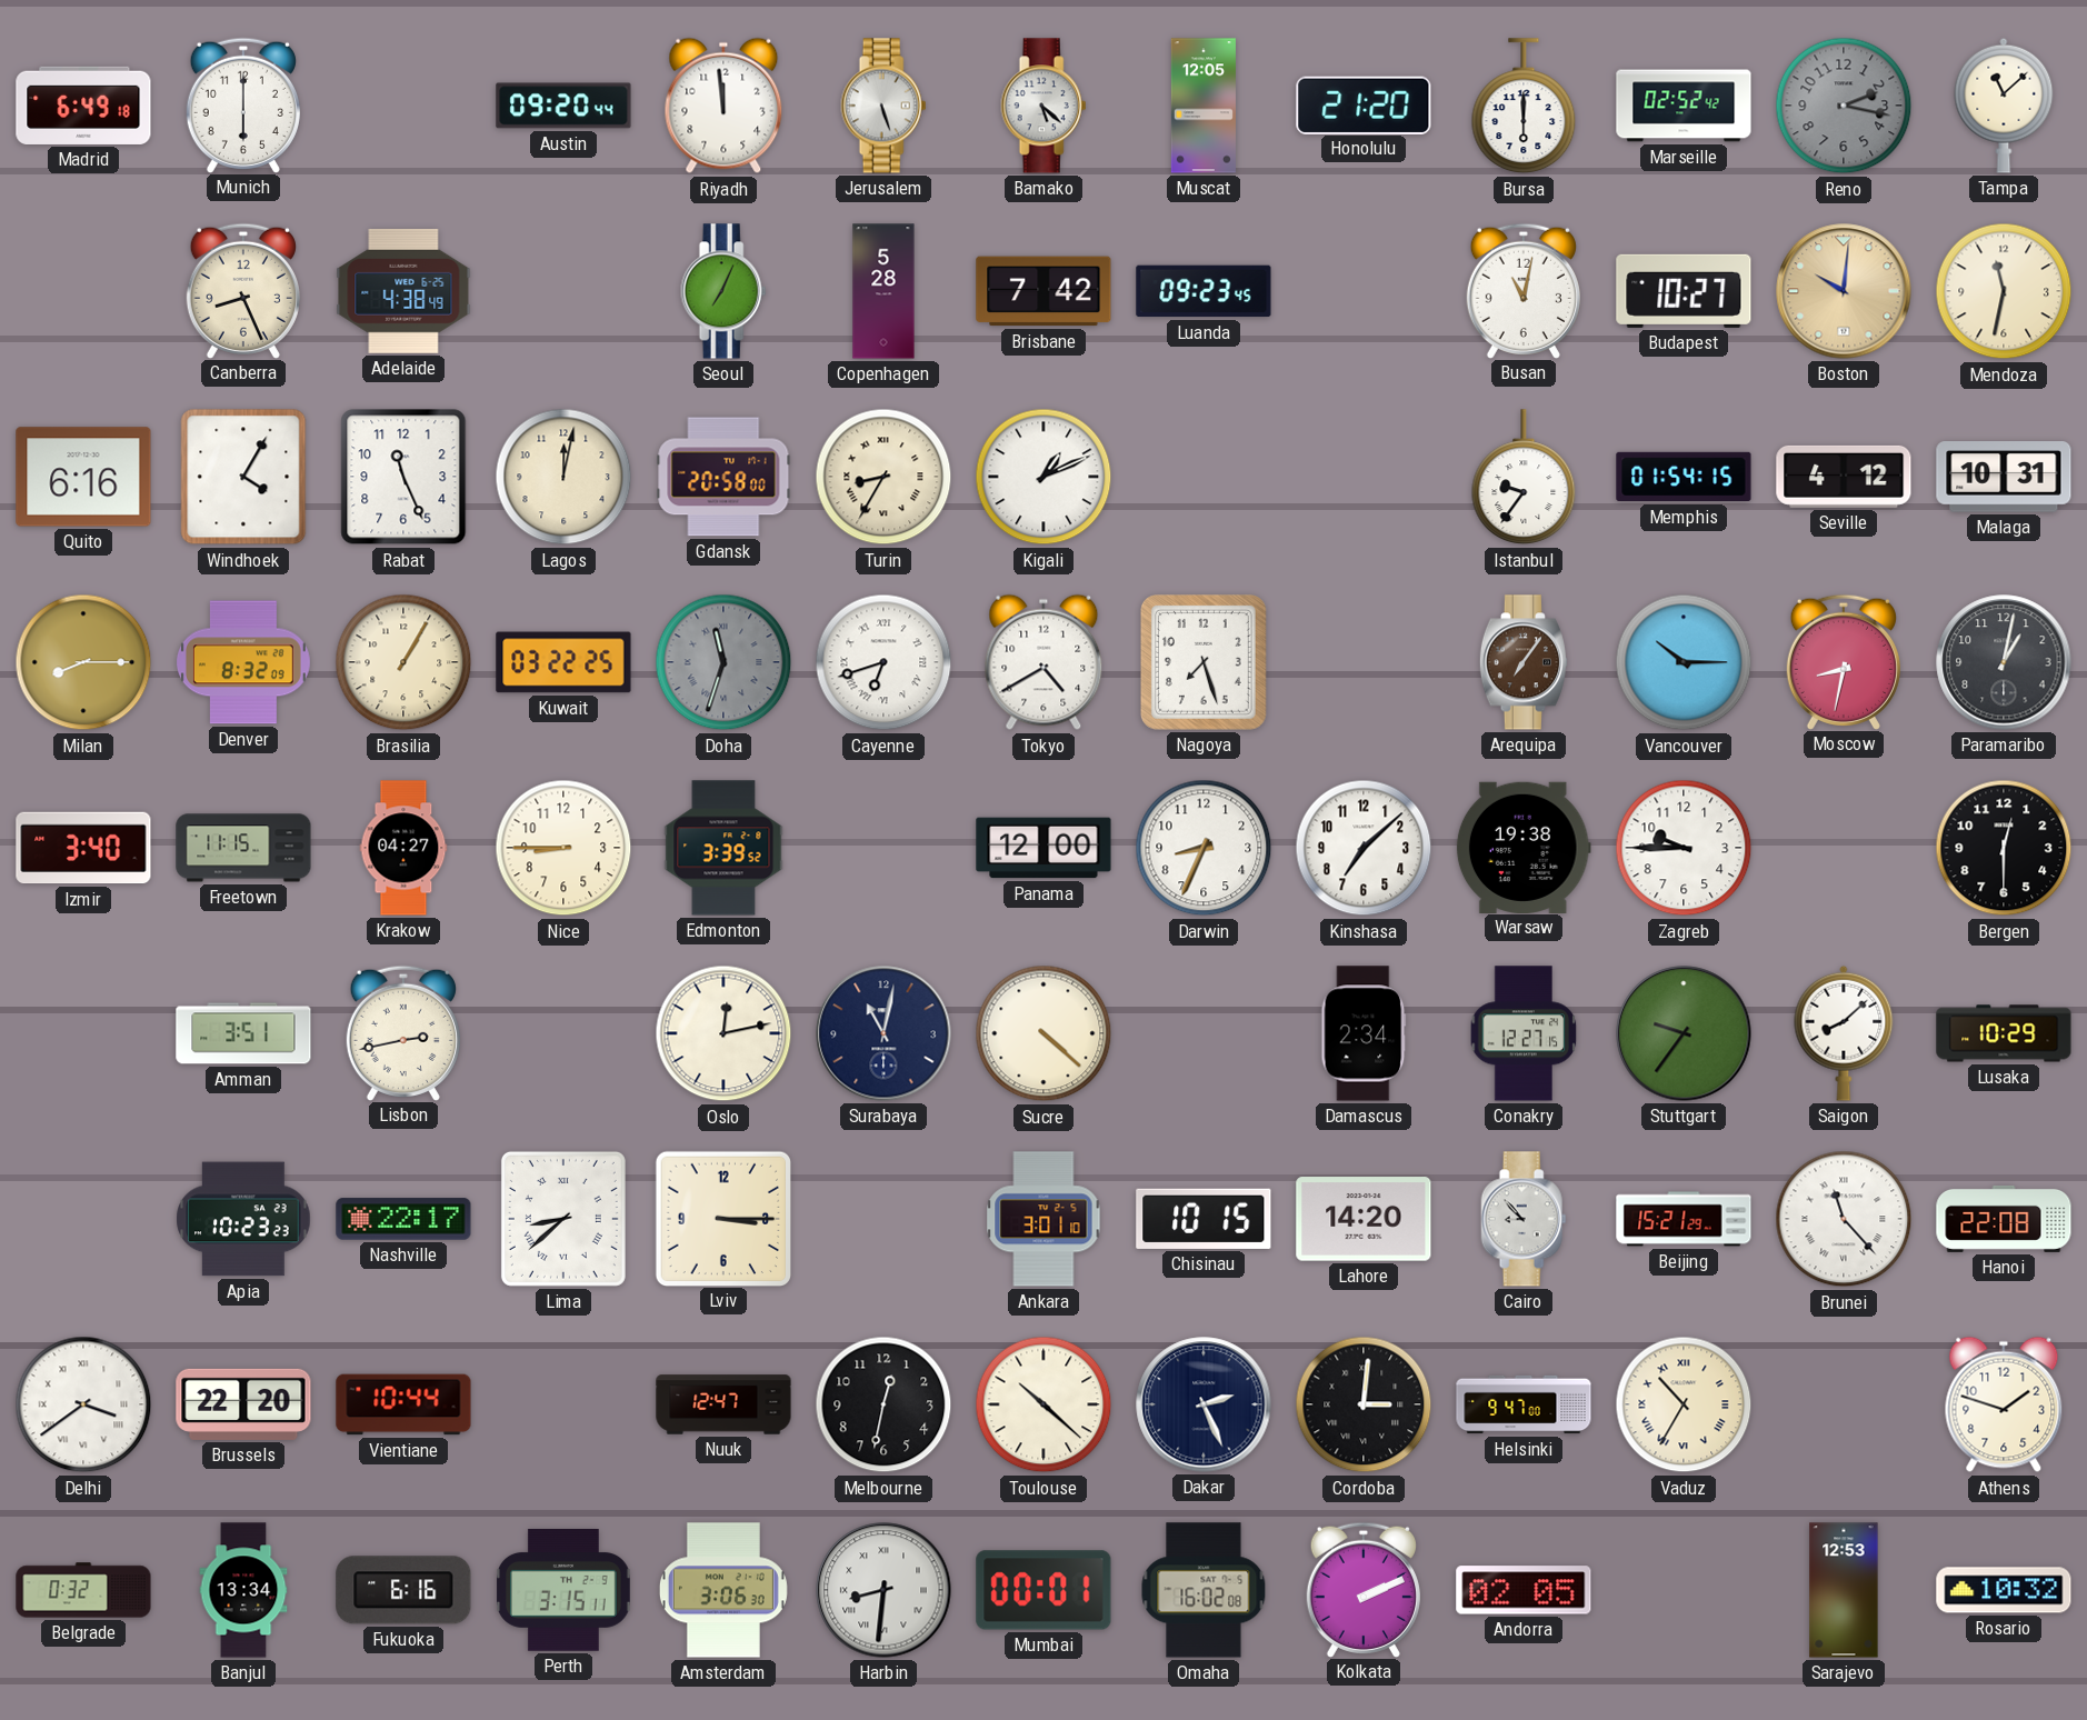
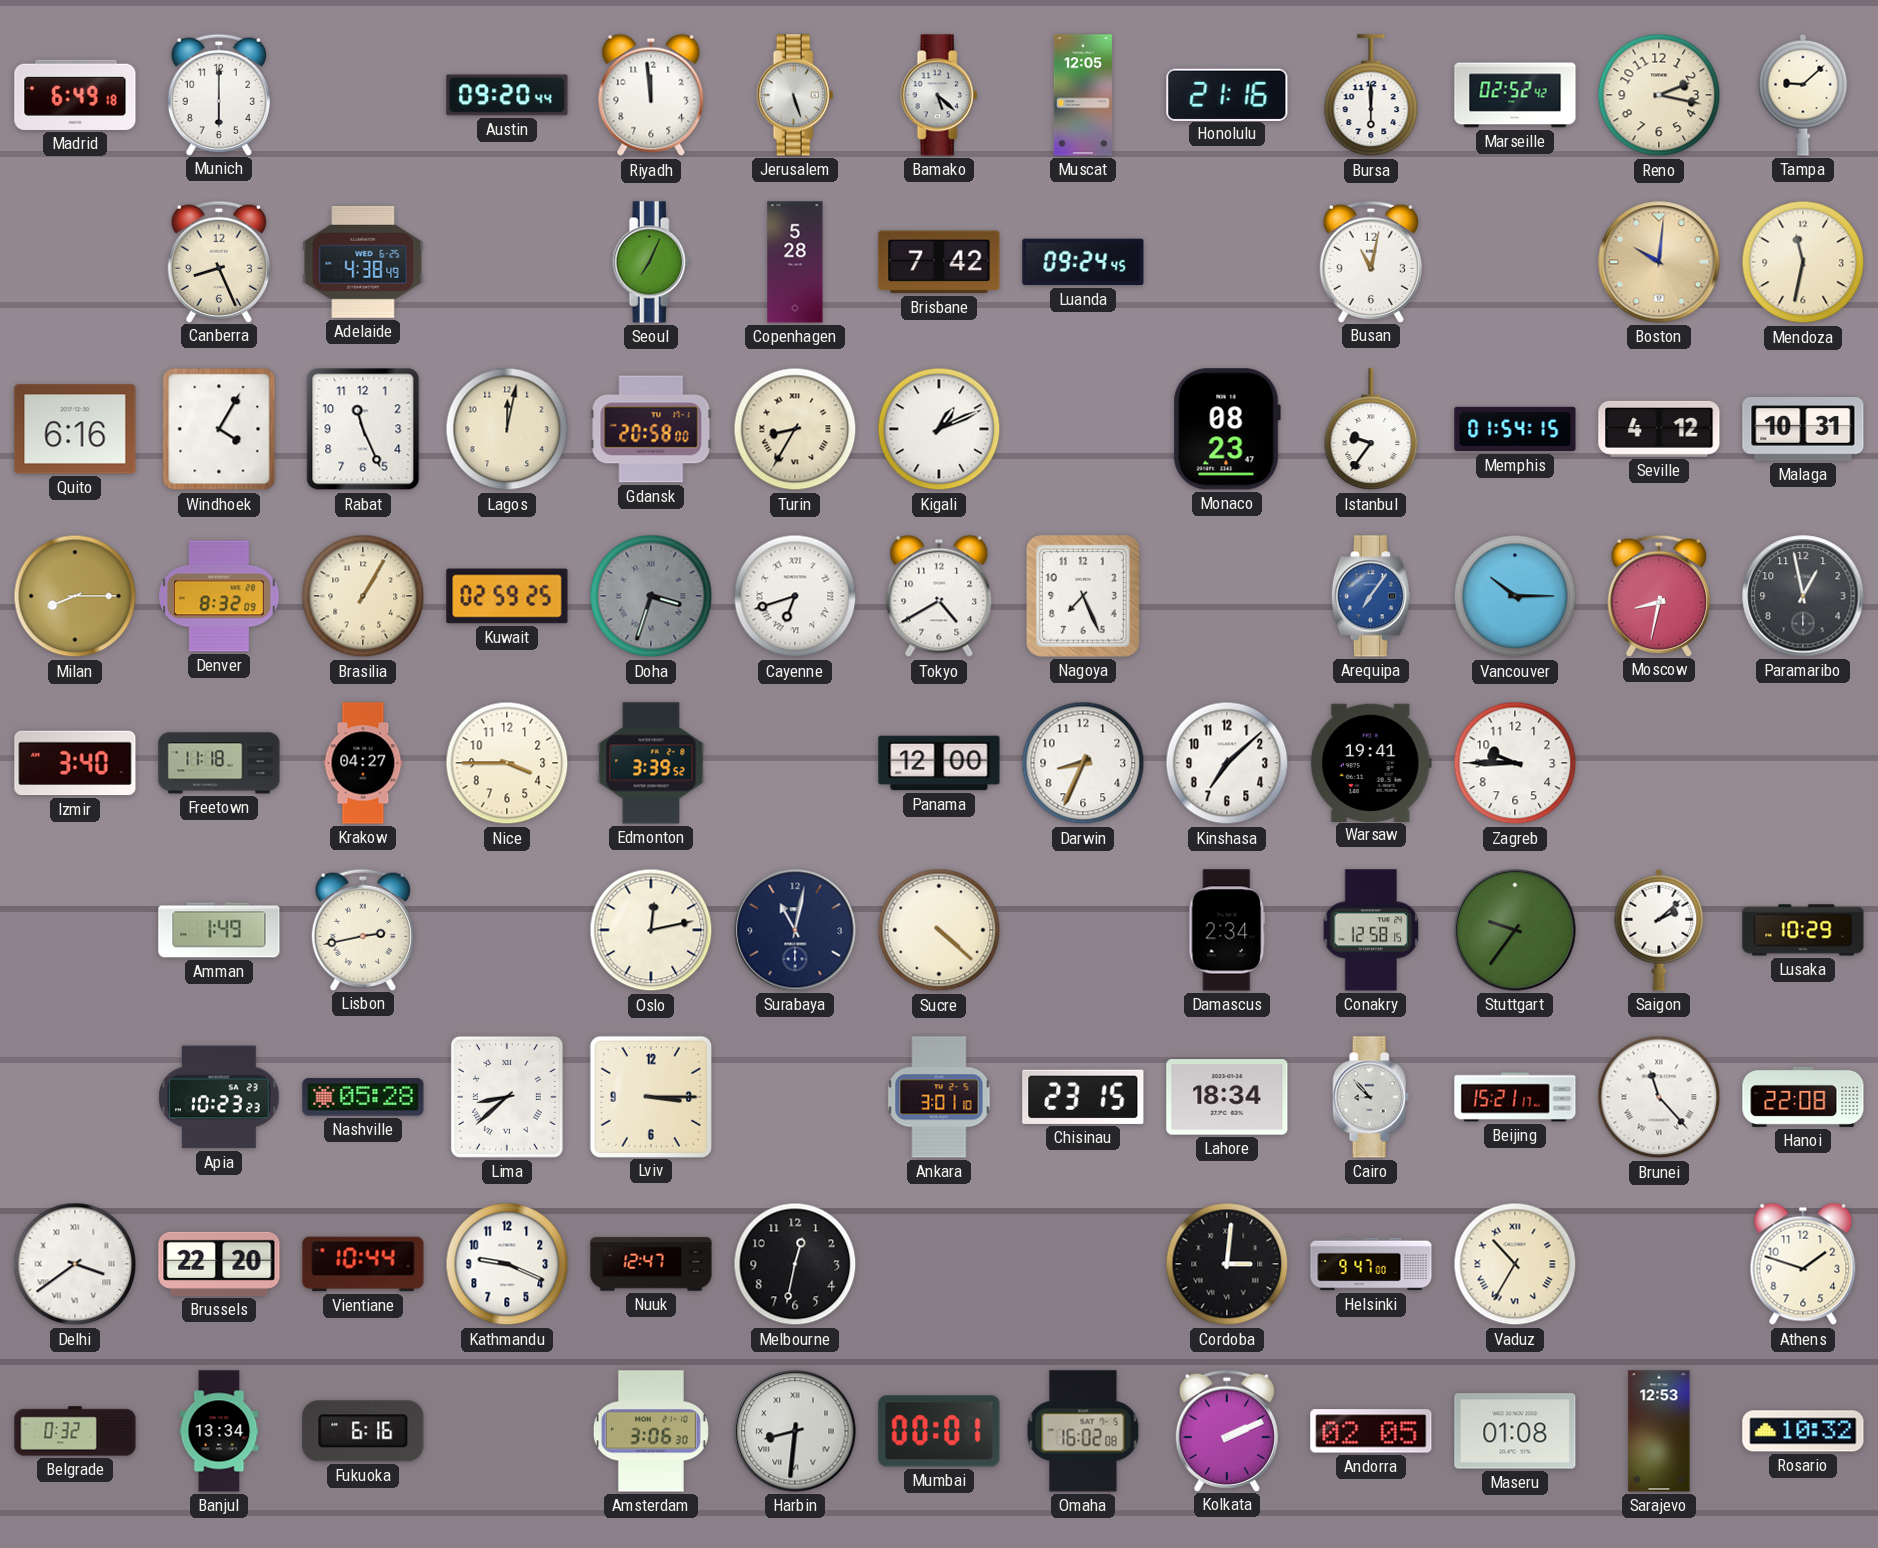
Honolulu: 21:20 -> 21:16 (1227, 94)
Reno dial: grey -> cream (1659, 95)
Tampa: 11:08 -> 9:08 (1803, 95)
Luanda: 09:23 -> 09:24 (1083, 262)
Budapest: 10:27 -> none (1684, 291)
Monaco: none -> 08:23 (1227, 429)
Kuwait: 03:22 -> 02:59 (507, 596)
Doha: 11:33 -> 3:33 (651, 596)
Nagoya: 7:27 -> 7:26 (1083, 596)
Arequipa dial: brown -> blue (1371, 596)
Paramaribo: 1:02 -> 12:58 (1803, 596)
Freetown: 11:15 -> 11:18 (219, 763)
Nice: 8:45 -> 3:45 (507, 763)
Warsaw: 19:38 -> 19:41 (1371, 762)
Bergen: 12:30 -> none (2004, 848)
Amman: 3:51 -> 1:49 (219, 930)
Conakry: 12:27 -> 12:58 (1371, 930)
Saigon: 8:08 -> 2:08 (1659, 930)
Nashville: 22:17 -> 05:28 (363, 1097)
Chisinau: 10:15 -> 23:15 (1083, 1097)
Lahore: 14:20 -> 18:34 (1227, 1097)
Beijing: 15:21:29 -> 15:21:17 (1515, 1097)
Kathmandu: none -> 9:19 (507, 1264)
Toulouse: 10:22 -> none (1043, 1404)
Dakar: 2:26 -> none (1204, 1404)
Perth: 3:15 -> none (565, 1591)
Maseru: none -> 01:08 (1515, 1431)
